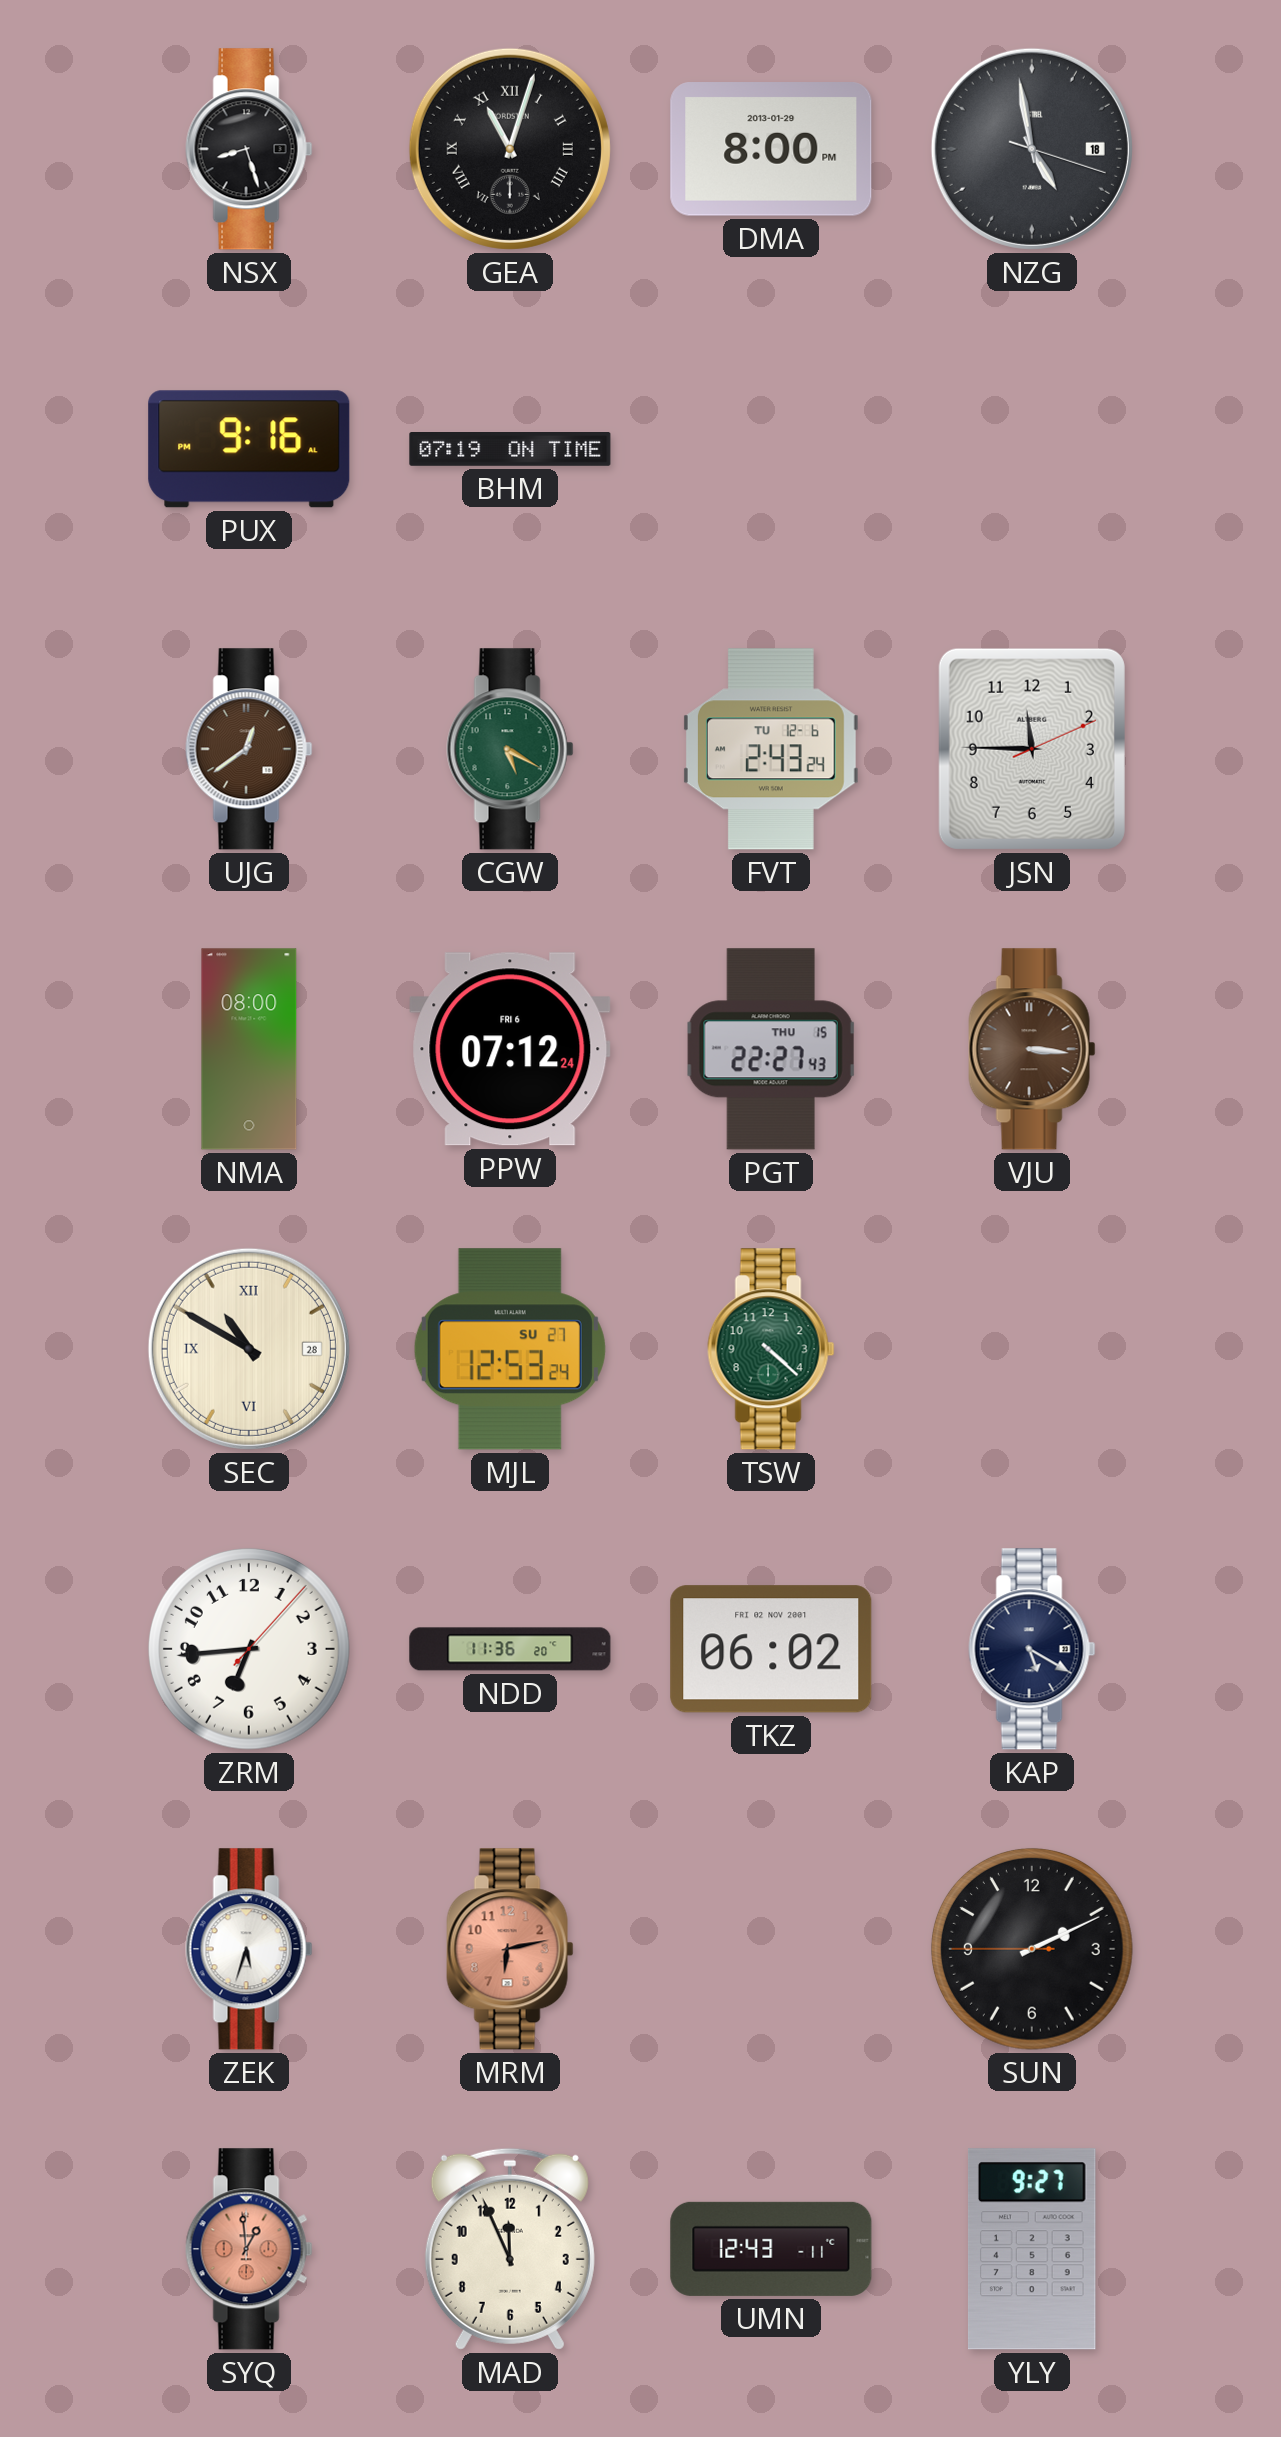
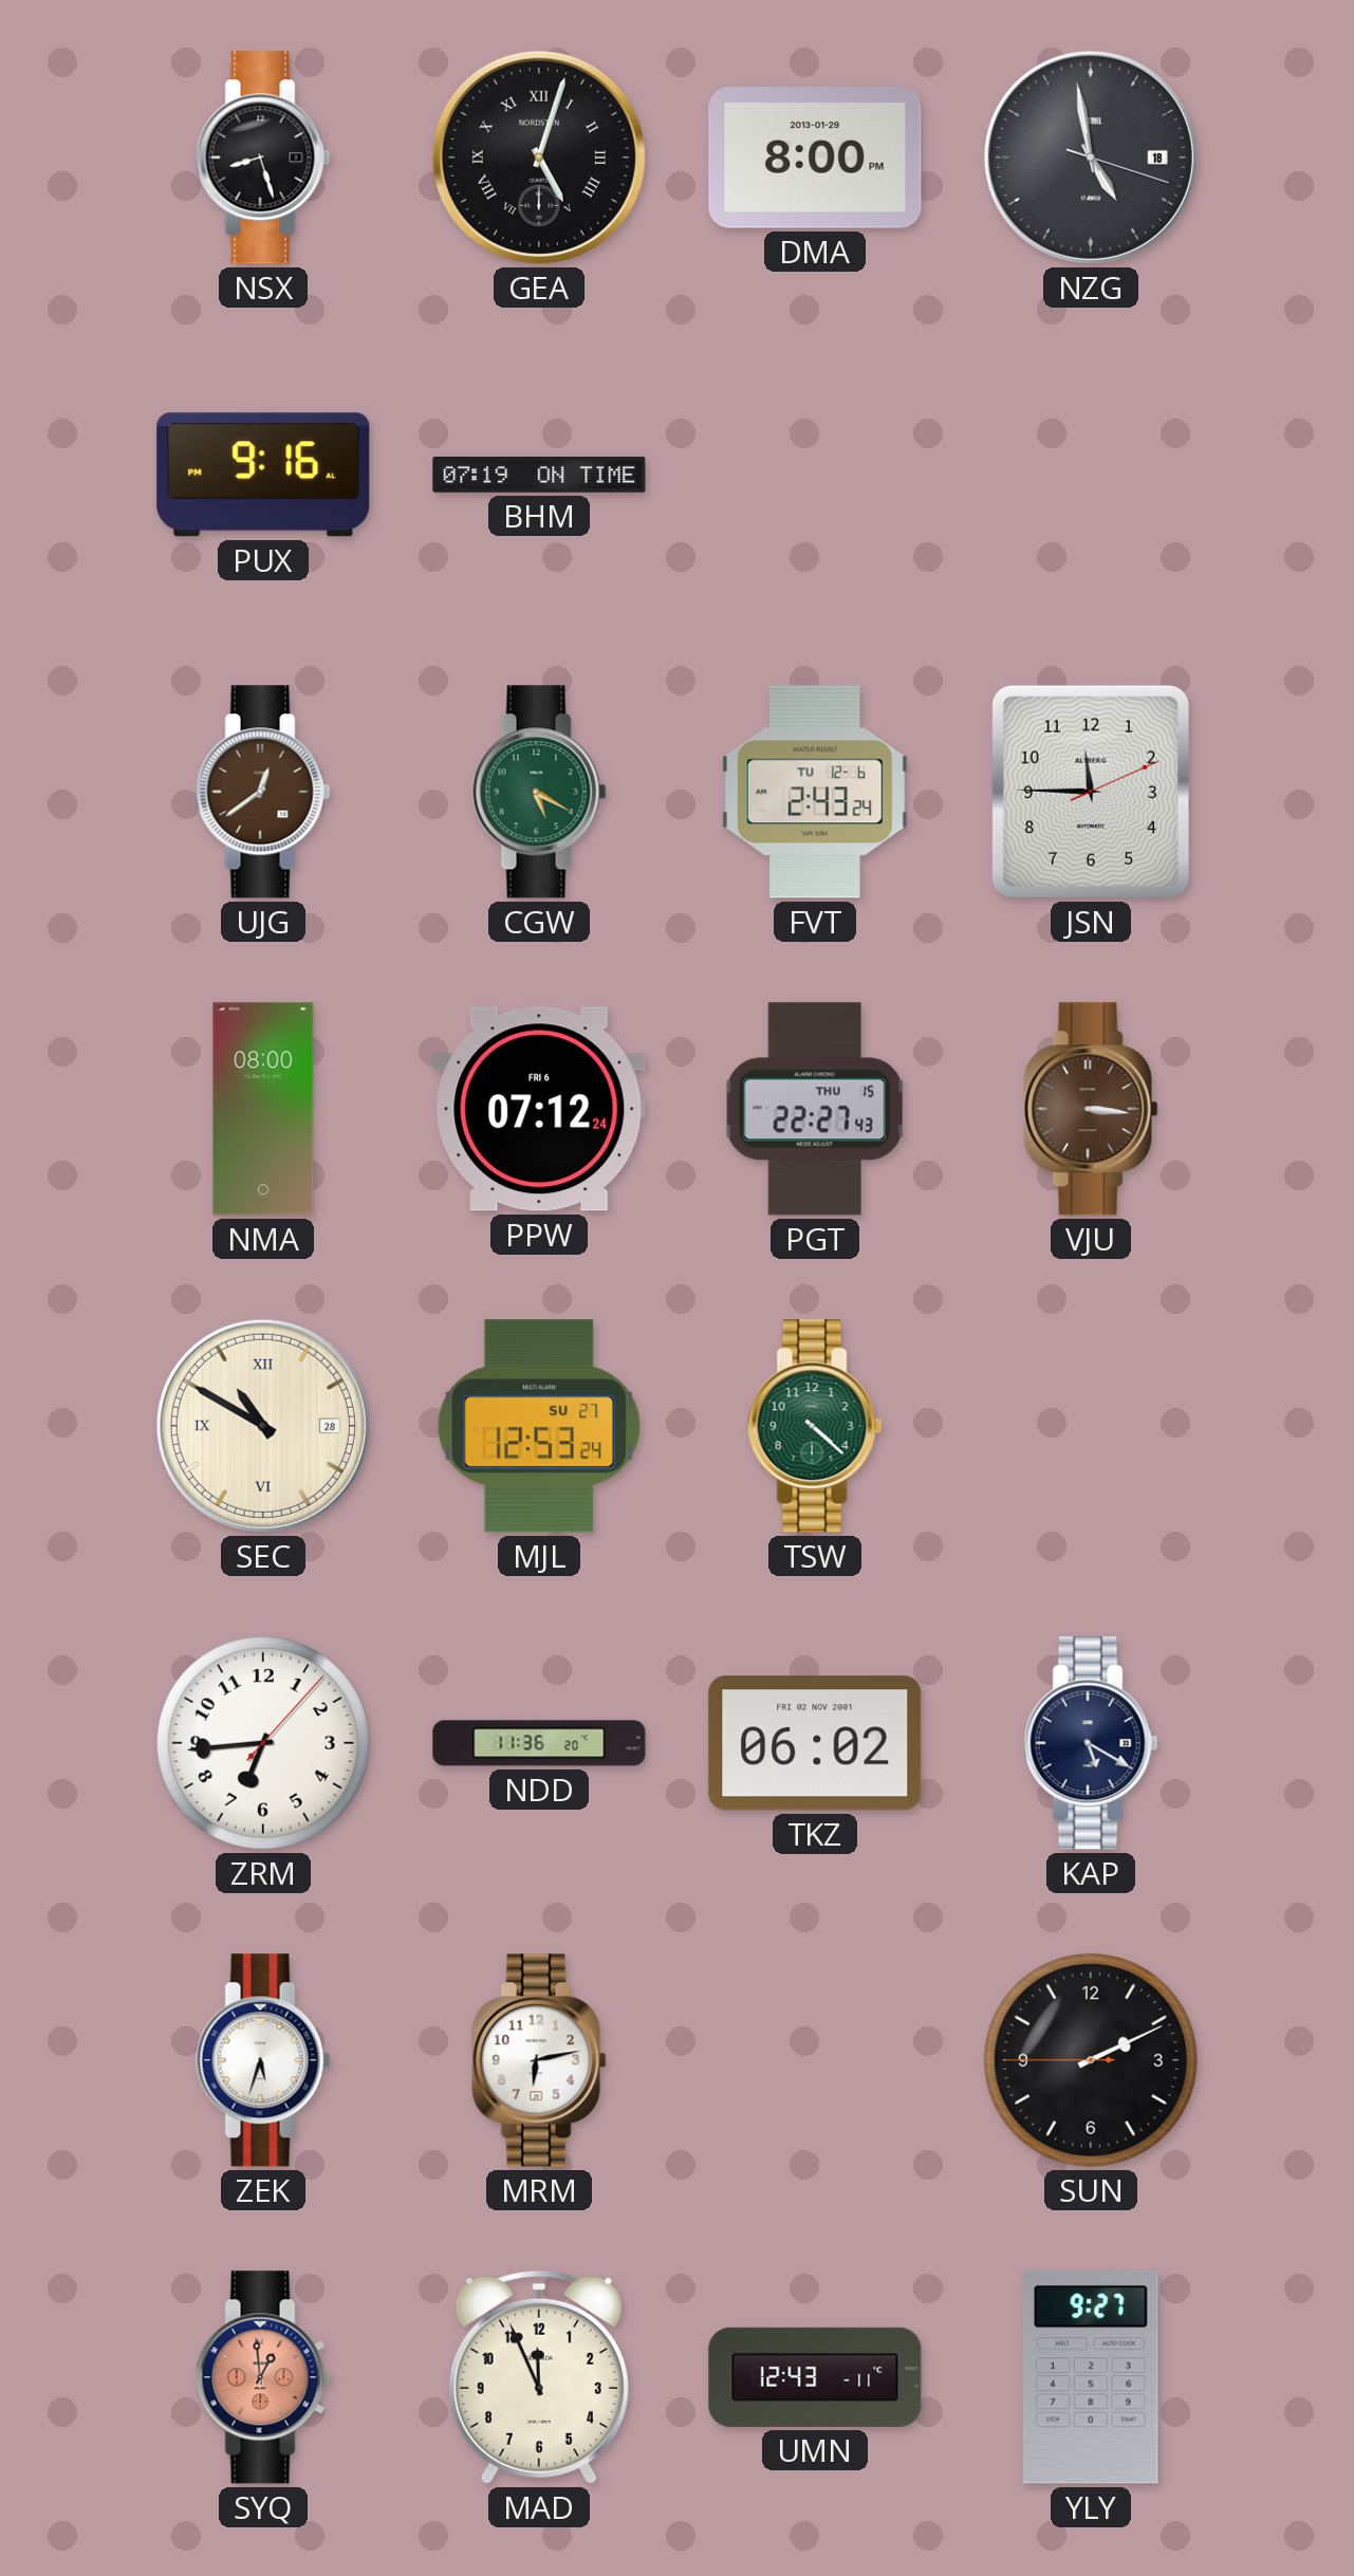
GEA: 11:03 -> 5:03 (539, 157)
MRM dial: salmon -> white (539, 2060)
